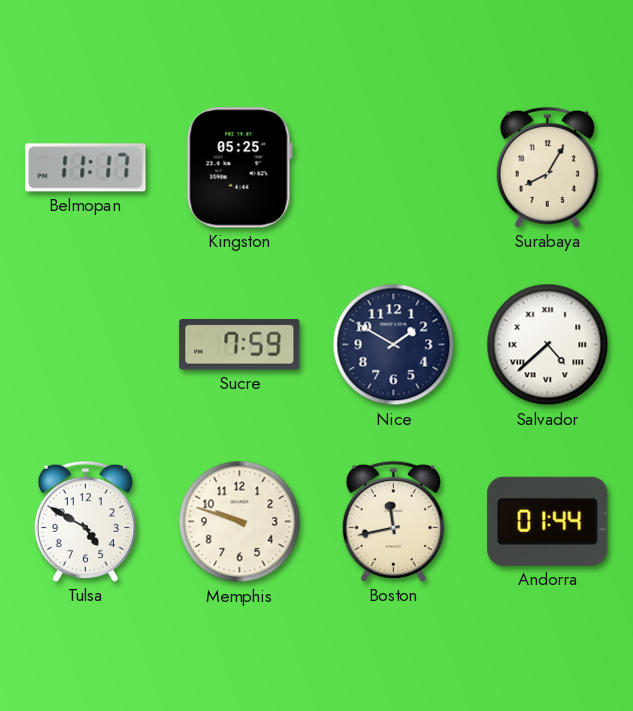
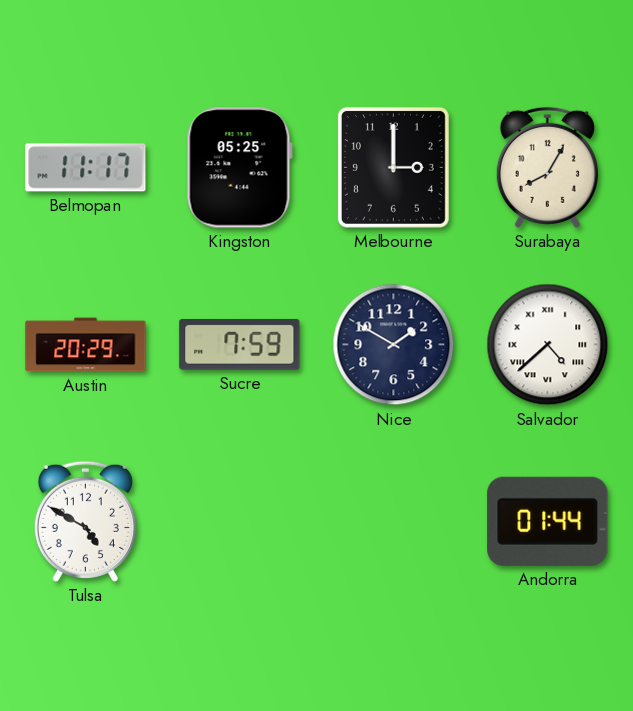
Melbourne: none -> 3:00 (393, 167)
Austin: none -> 20:29 (86, 345)
Memphis: 9:48 -> none (240, 522)
Boston: 11:43 -> none (393, 521)
